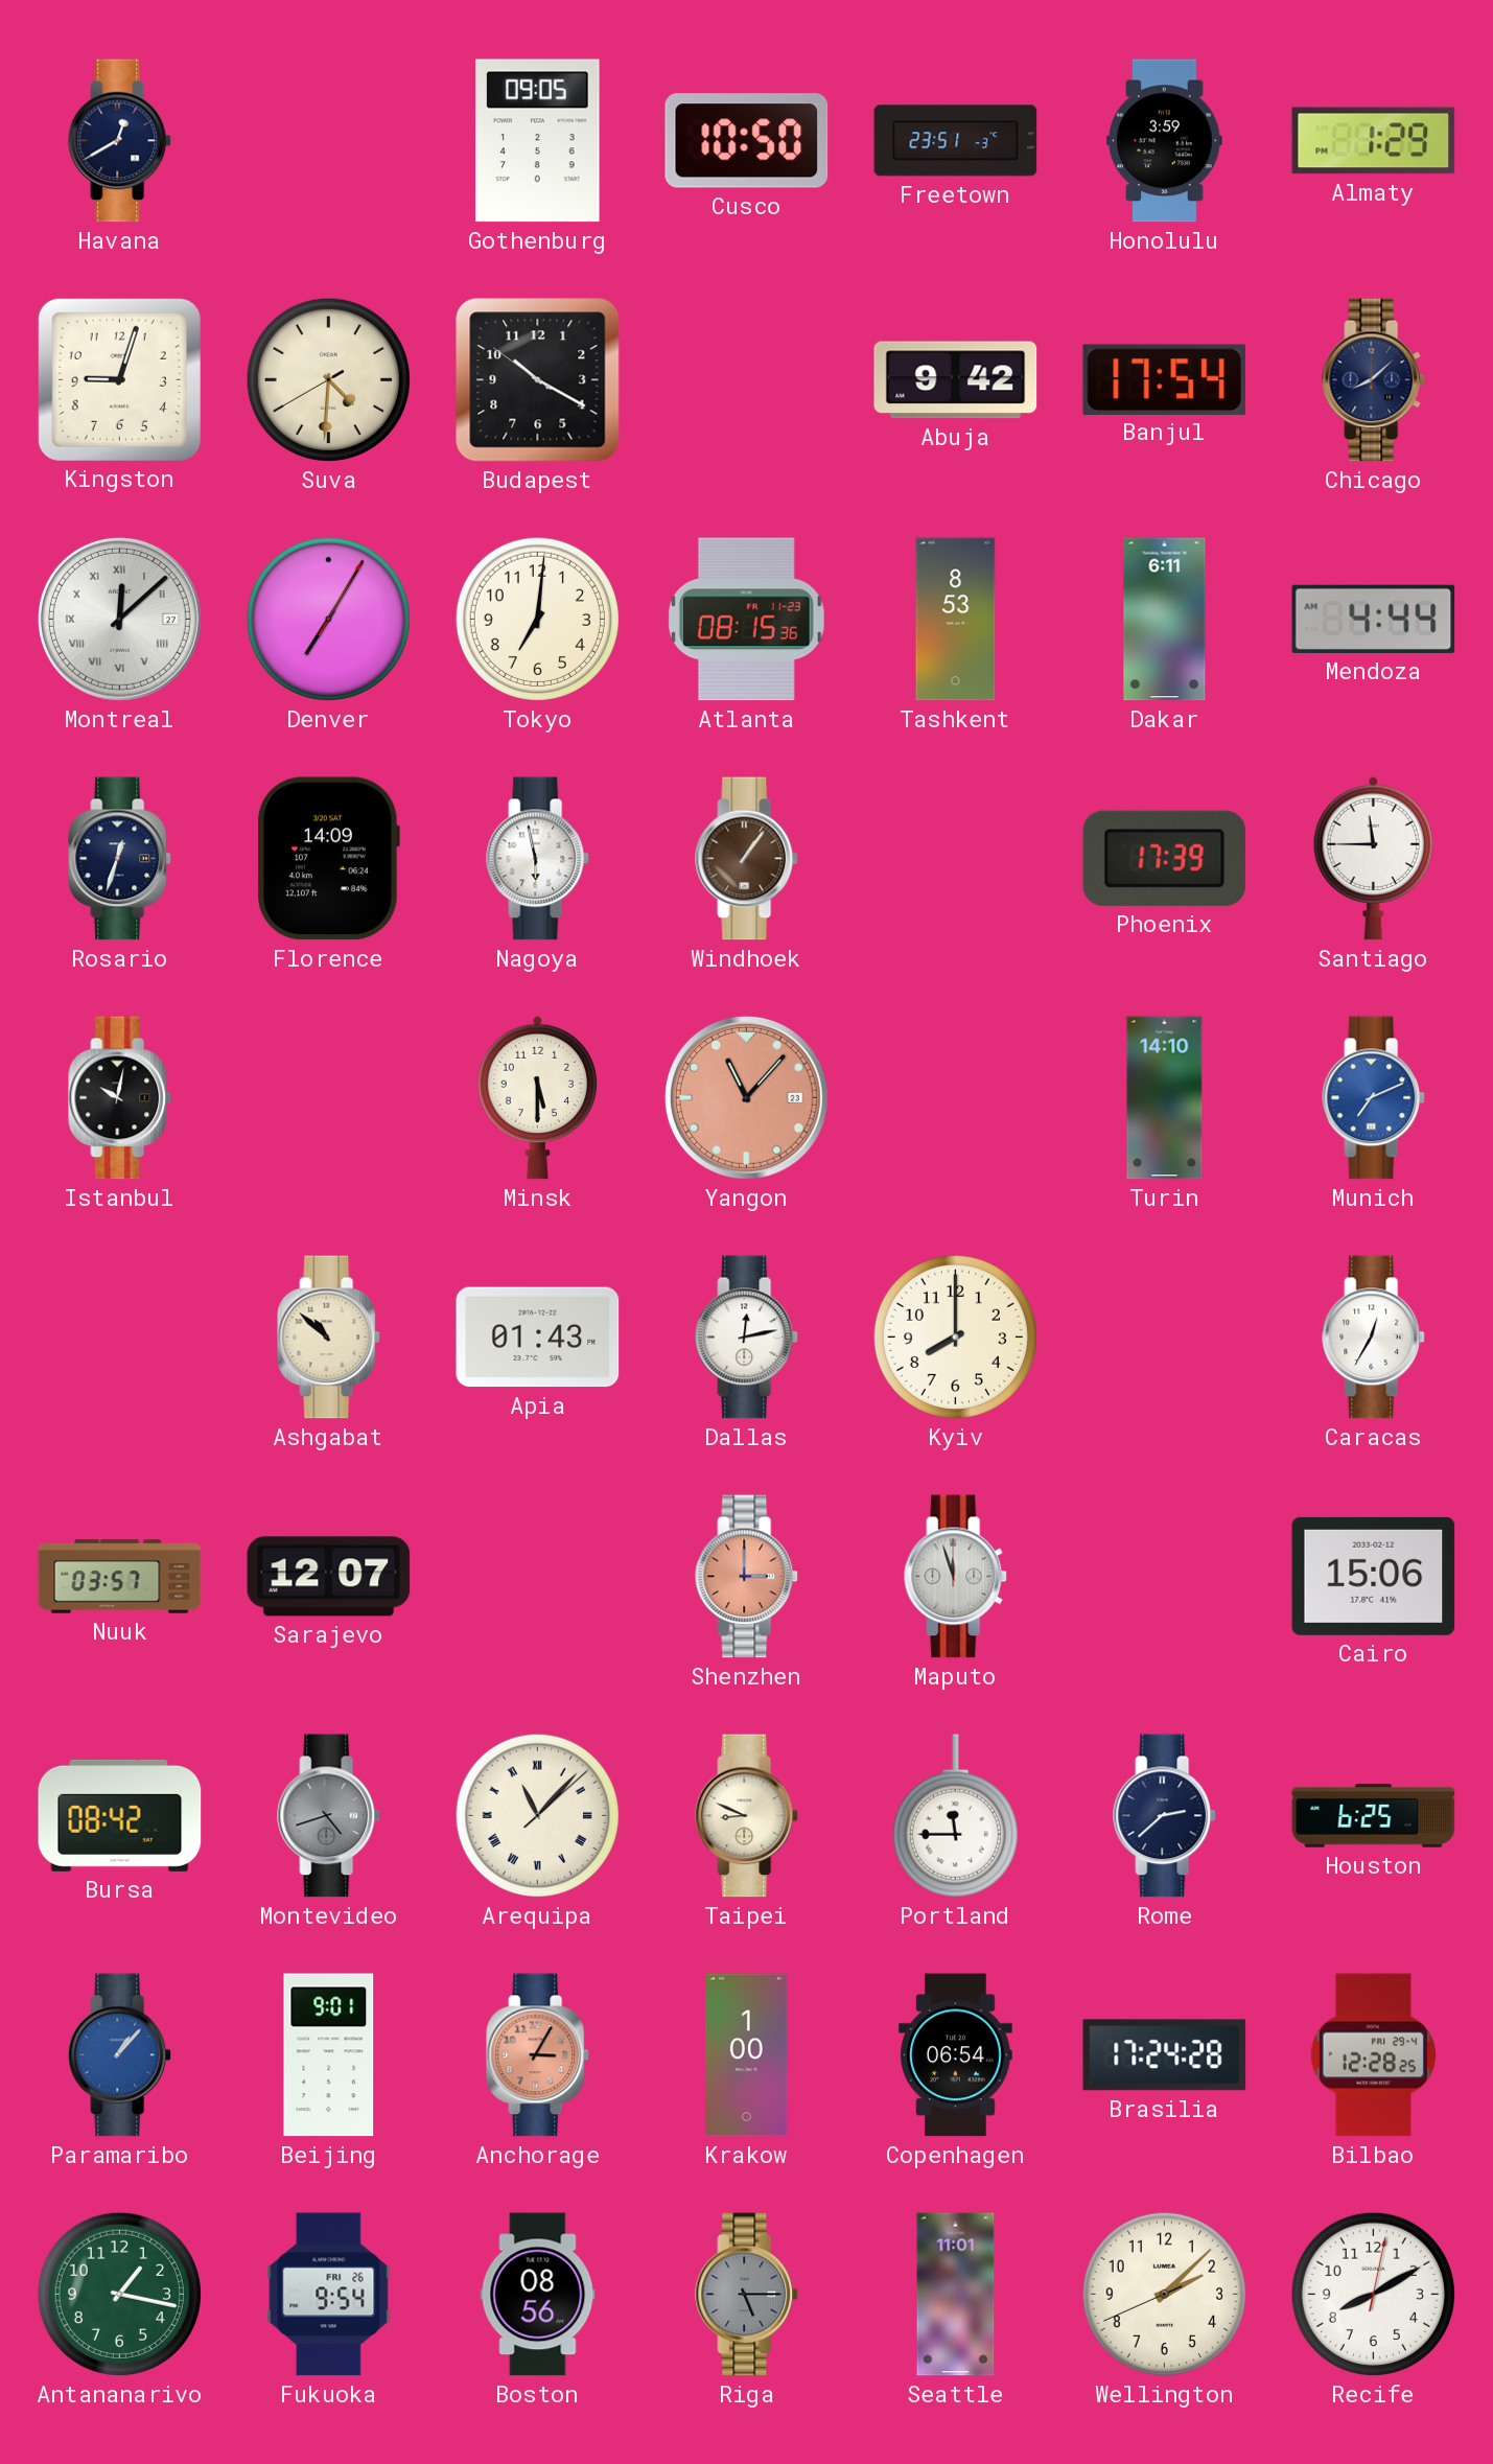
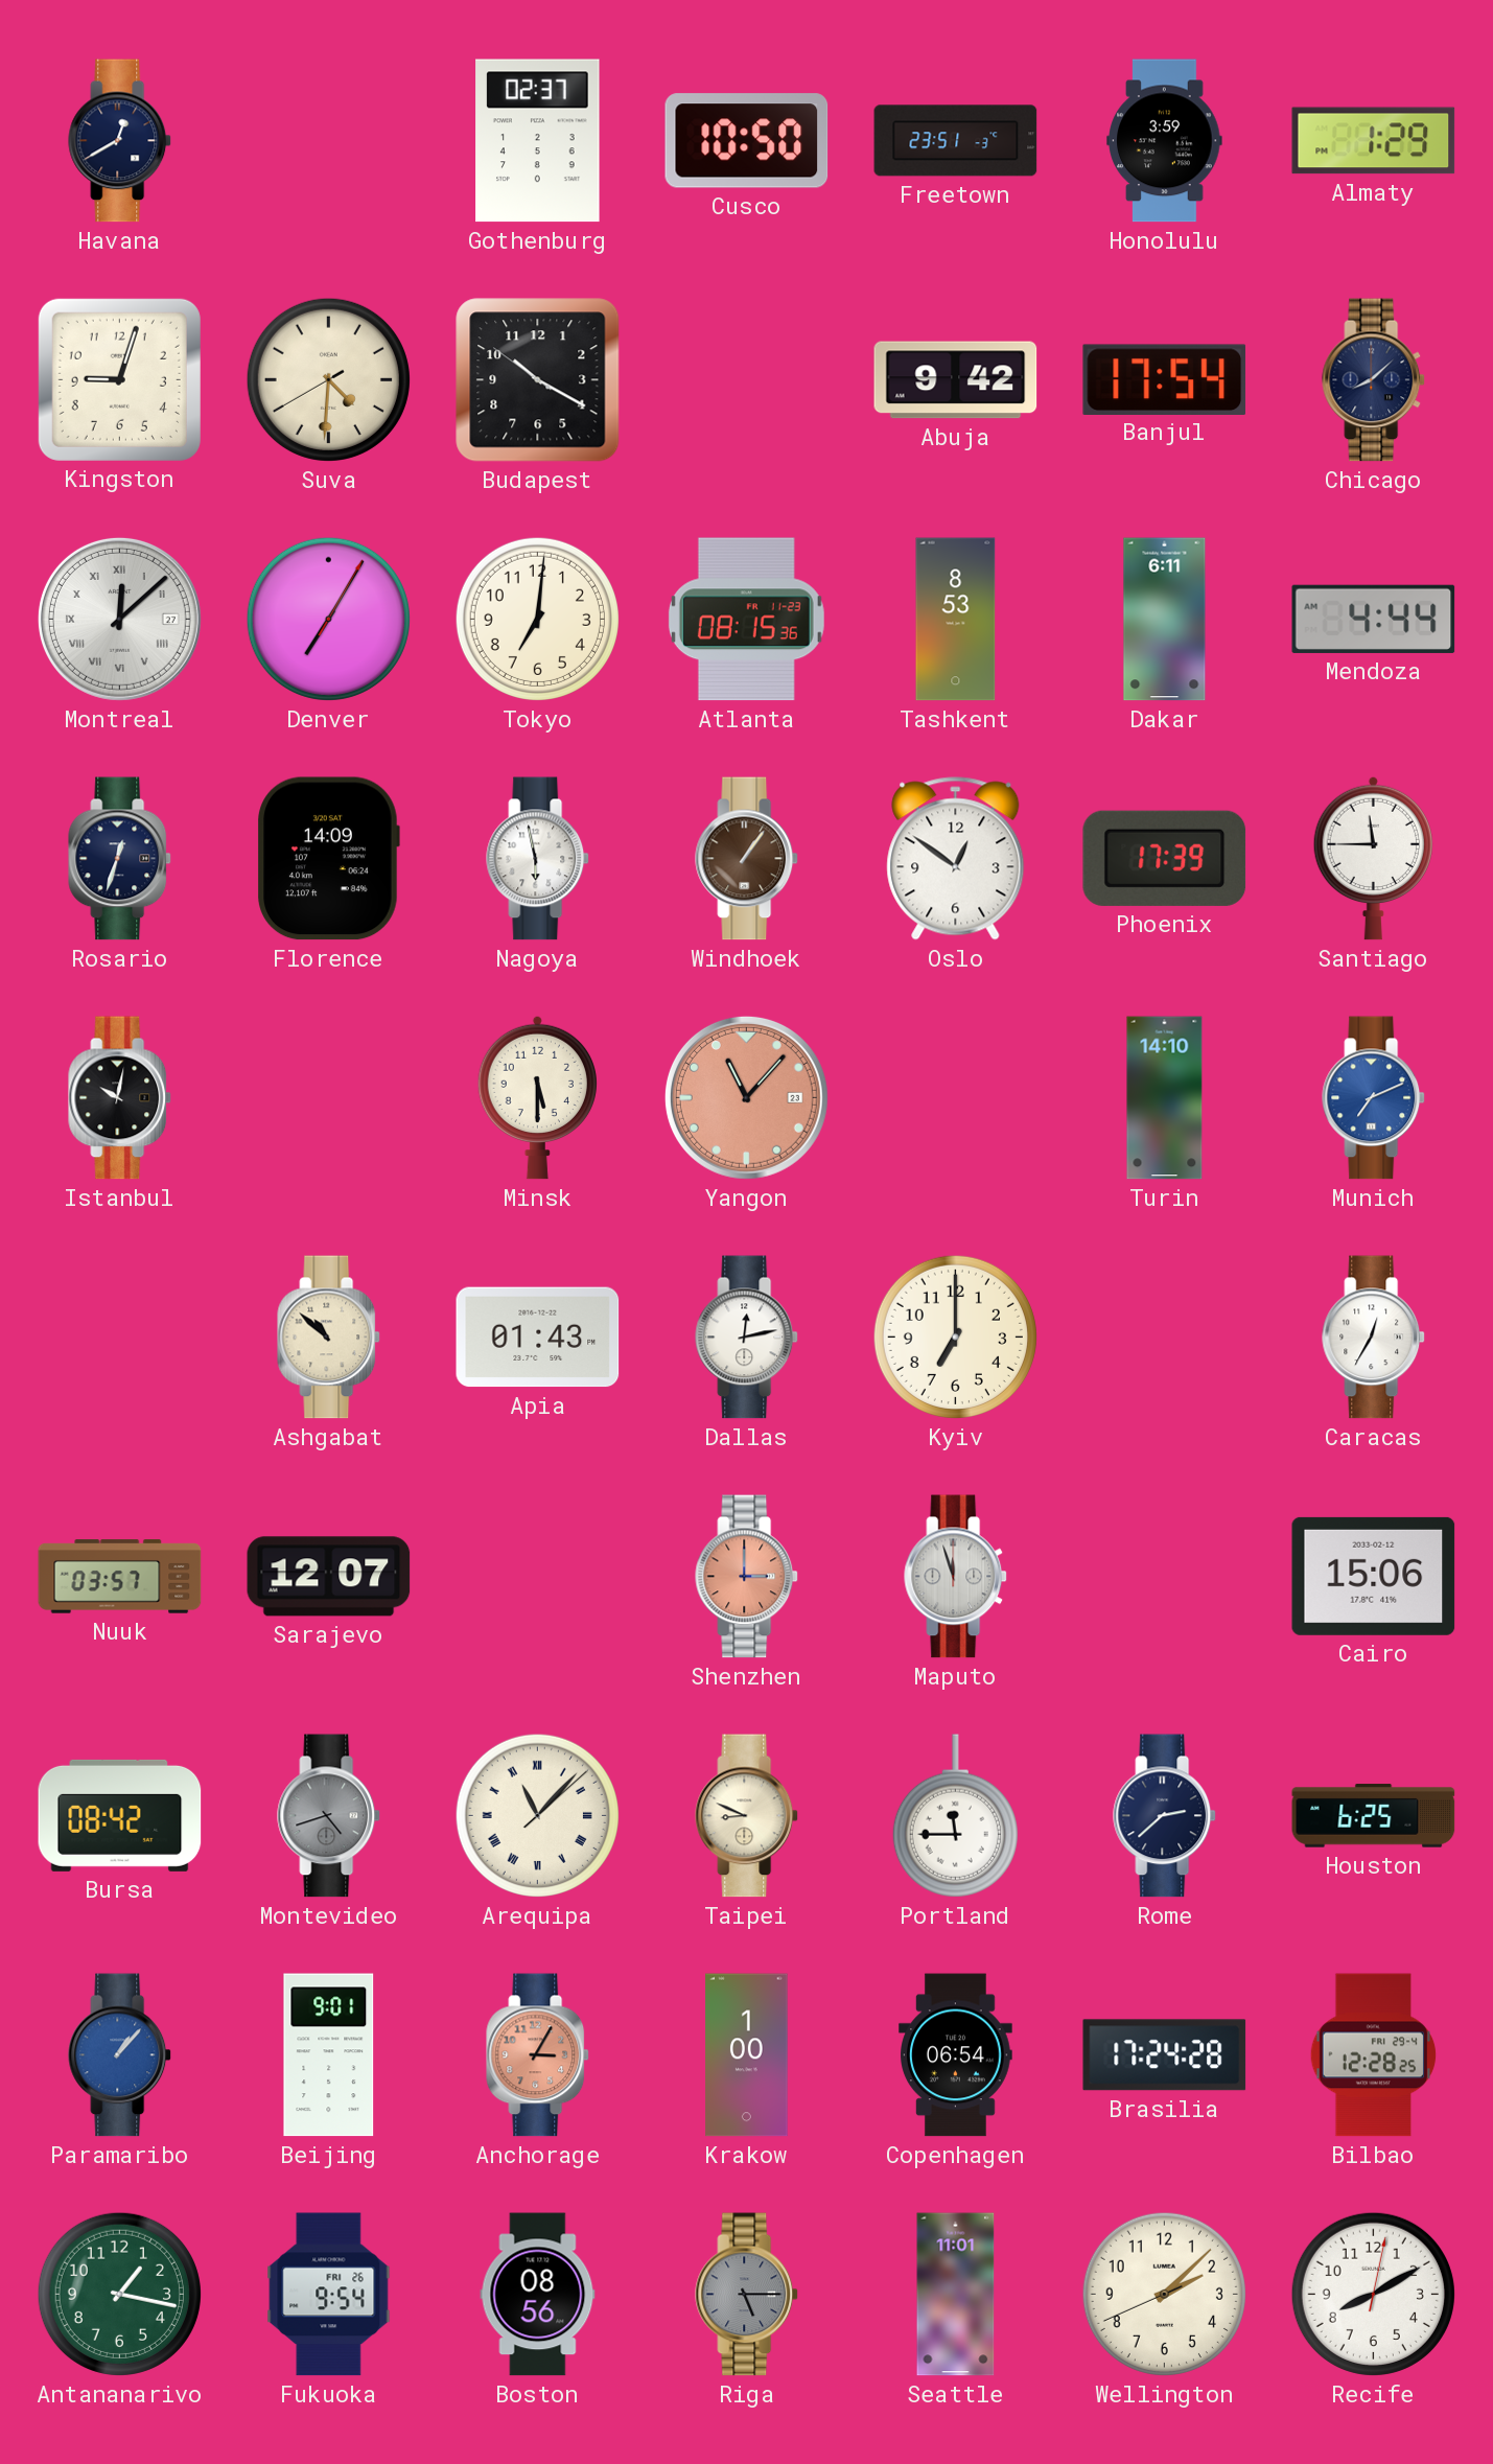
Gothenburg: 09:05 -> 02:37 (538, 141)
Oslo: none -> 12:51 (956, 859)
Kyiv: 8:00 -> 7:00 (955, 1336)
